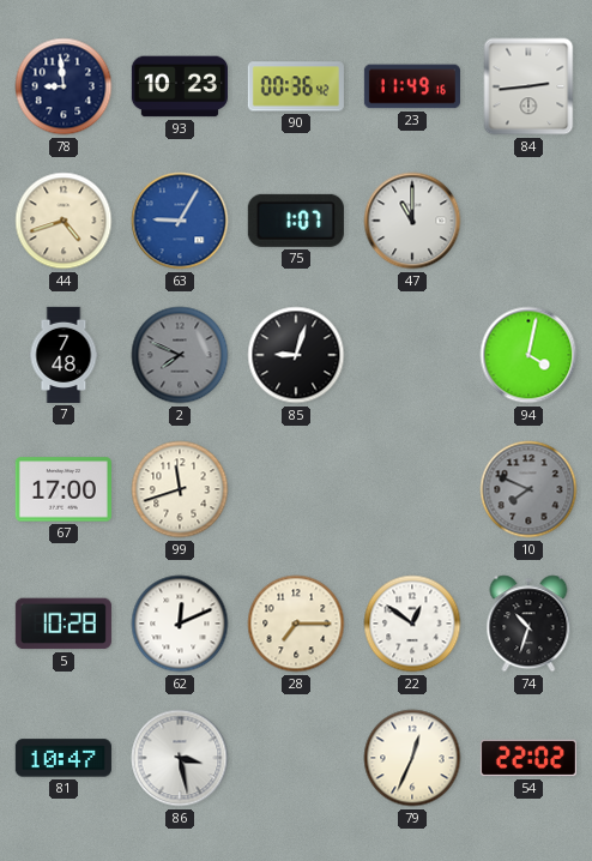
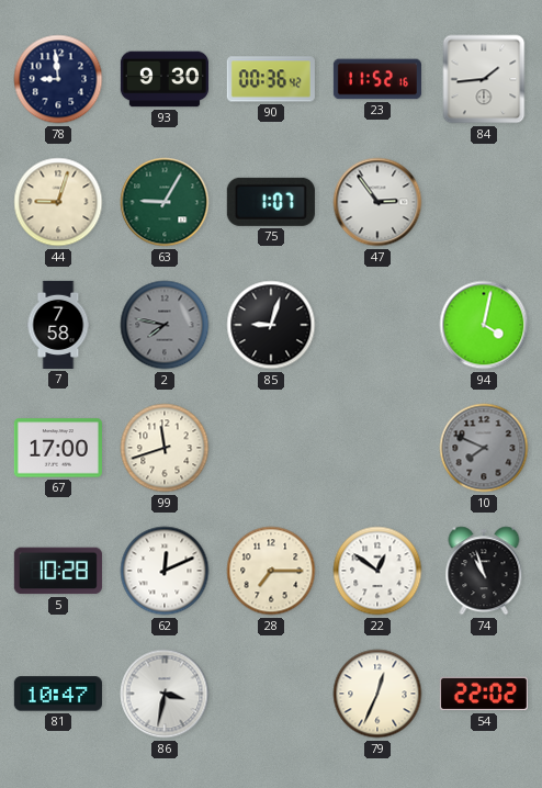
93: 10:23 -> 9:30 (165, 79)
23: 11:49 -> 11:52 (377, 79)
84: 2:44 -> 1:44 (484, 79)
44: 4:42 -> 9:03 (58, 202)
63 dial: blue -> green (165, 202)
47: 11:00 -> 2:54 (377, 202)
7: 7:48 -> 7:58 (58, 325)
2: 7:49 -> 7:47 (165, 325)
74: 10:33 -> 10:57 (484, 571)
86: 3:28 -> 3:32 (165, 694)
